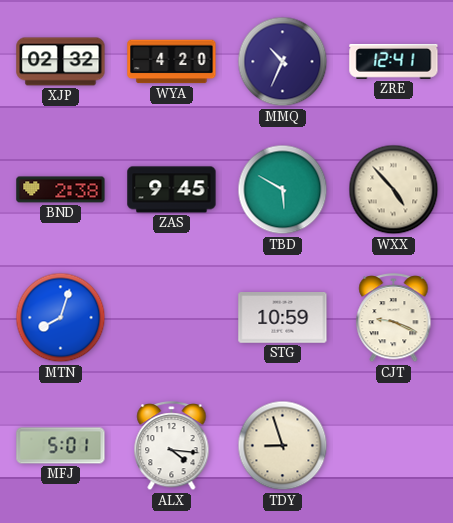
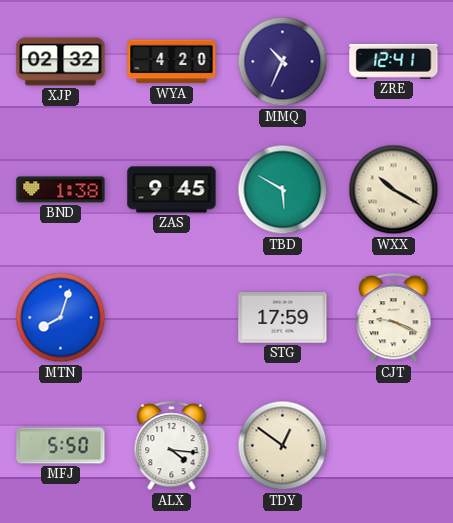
BND: 2:38 -> 1:38 (61, 190)
WXX: 4:53 -> 10:20 (394, 190)
STG: 10:59 -> 17:59 (283, 318)
MFJ: 5:01 -> 5:50 (61, 446)
TDY: 8:57 -> 12:51 (283, 446)
